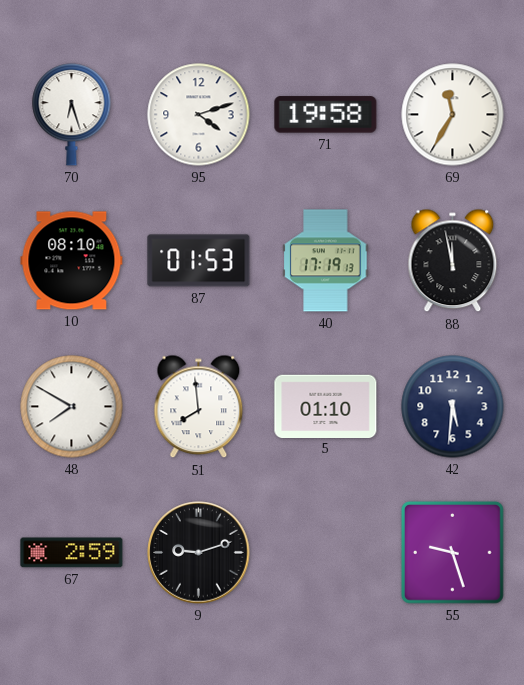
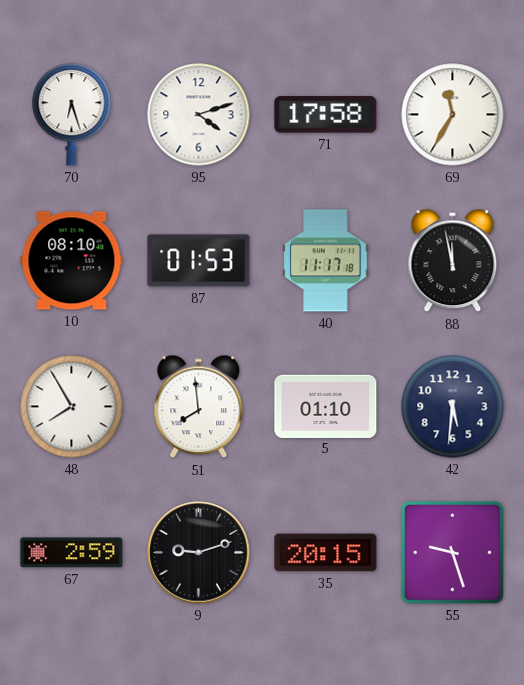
71: 19:58 -> 17:58 (326, 115)
40: 17:19 -> 11:17 (326, 261)
48: 7:50 -> 7:55 (72, 407)
35: none -> 20:15 (326, 553)
